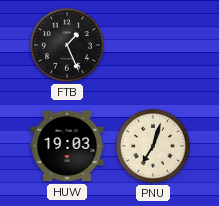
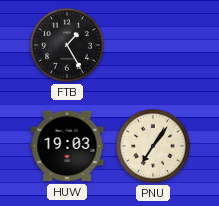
FTB: 1:26 -> 1:25 (68, 46)
PNU: 7:03 -> 7:06 (154, 147)
